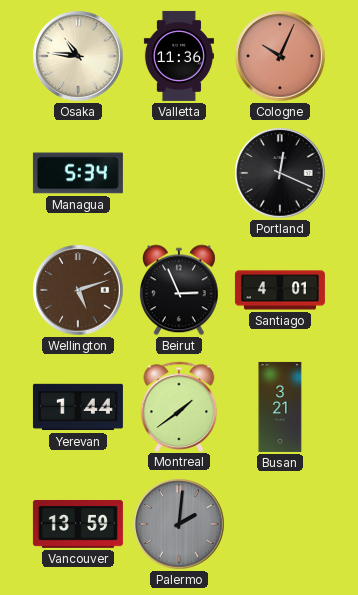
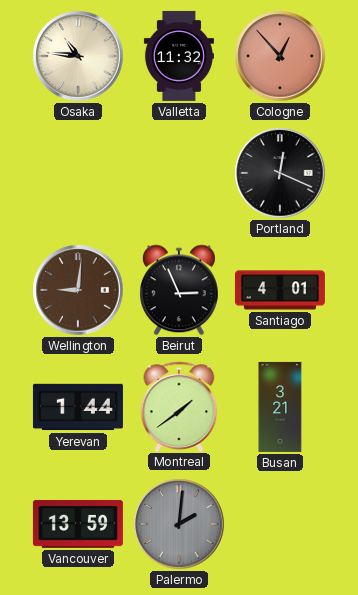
Valletta: 11:36 -> 11:32 (179, 56)
Cologne: 10:04 -> 12:53 (280, 56)
Managua: 5:34 -> none (78, 173)
Wellington: 5:12 -> 9:01 (78, 290)
